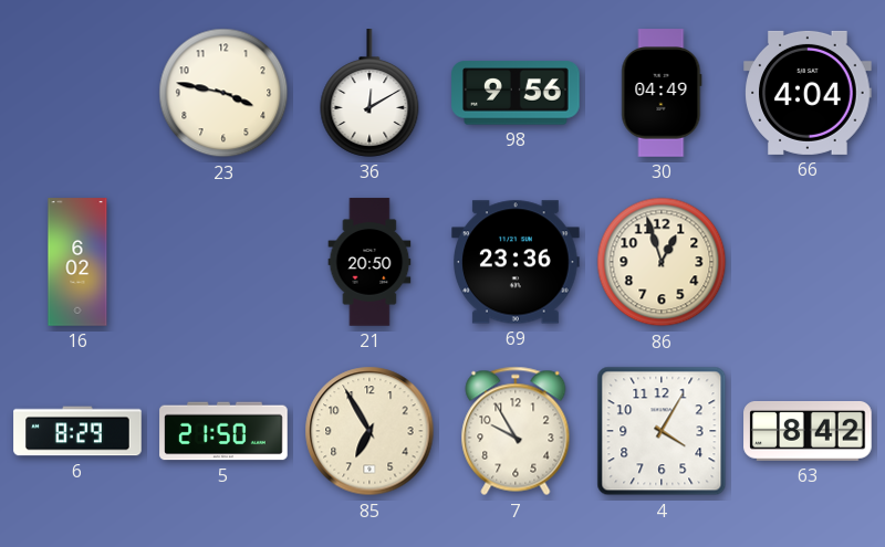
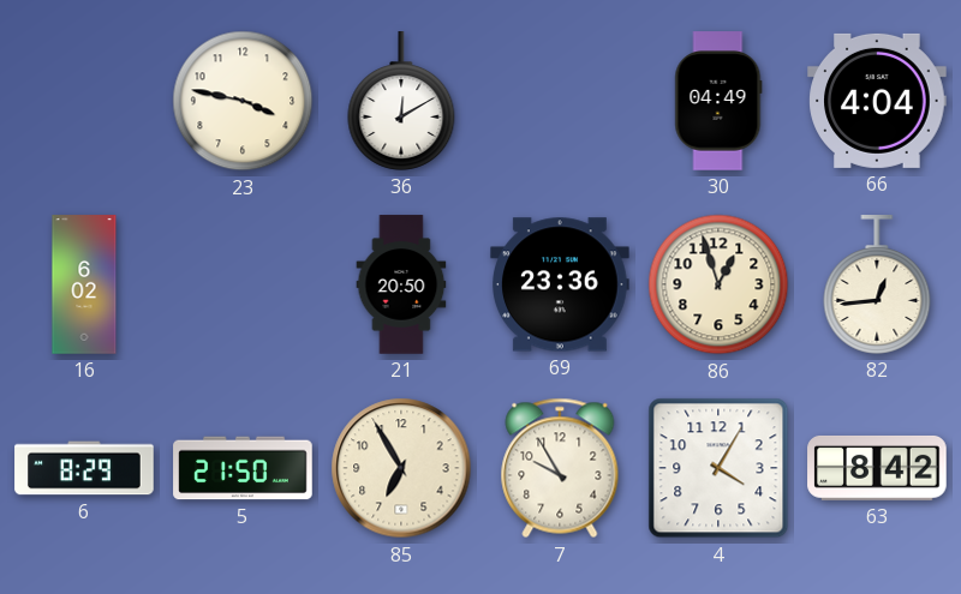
98: 9:56 -> none (516, 93)
82: none -> 12:44 (877, 284)
